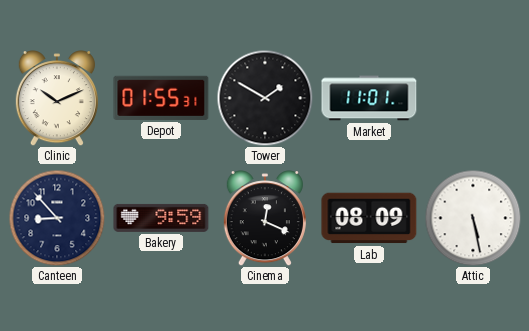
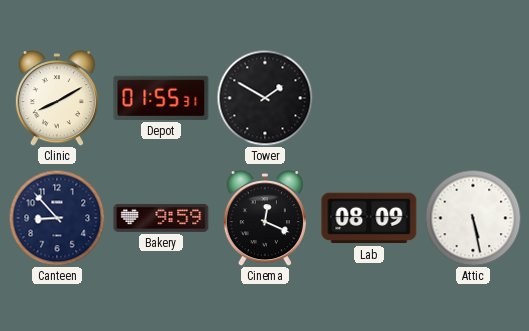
Clinic: 10:11 -> 8:10 (57, 98)
Market: 11:01 -> none (369, 98)
